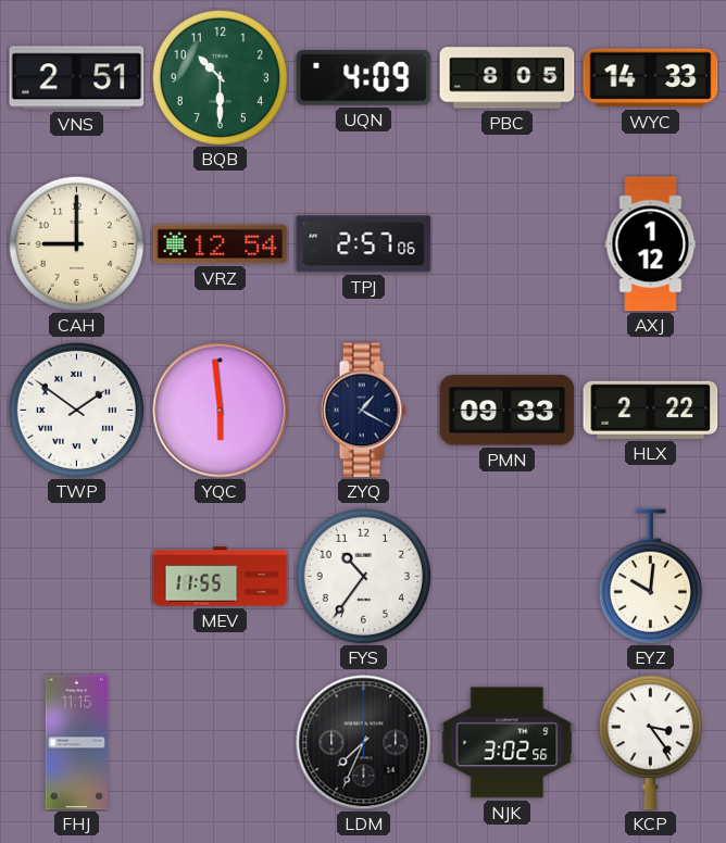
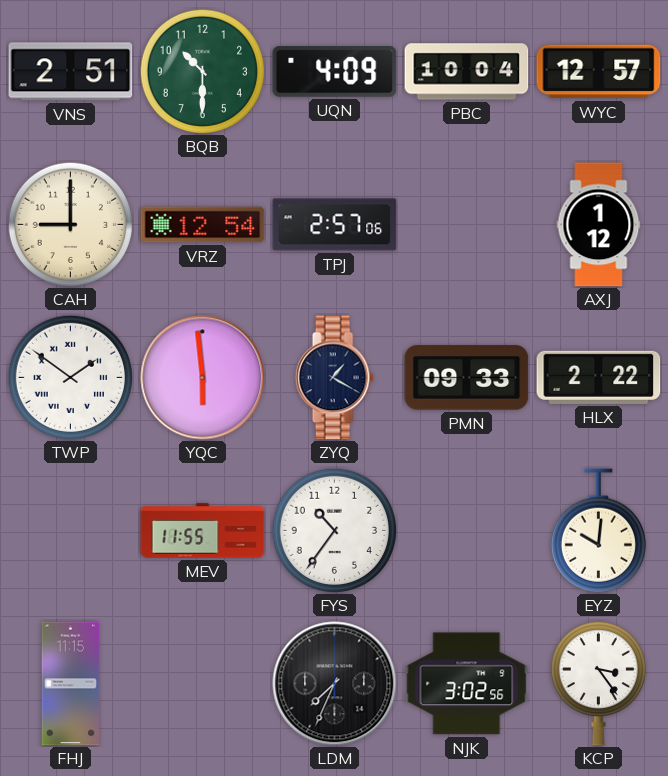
PBC: 8:05 -> 10:04 (467, 72)
WYC: 14:33 -> 12:57 (599, 72)
